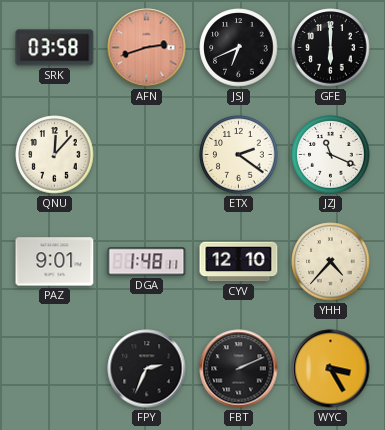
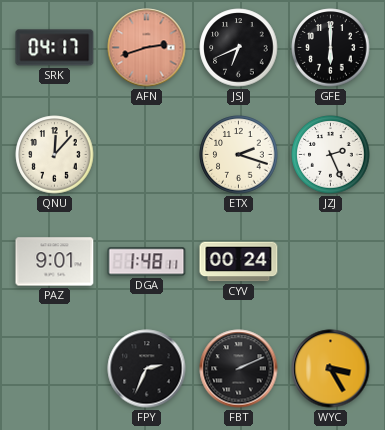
SRK: 03:58 -> 04:17 (55, 48)
ETX: 2:21 -> 2:18 (239, 155)
JZJ: 11:19 -> 2:26 (331, 155)
CYV: 12:10 -> 00:24 (239, 262)
YHH: 4:37 -> none (331, 262)
